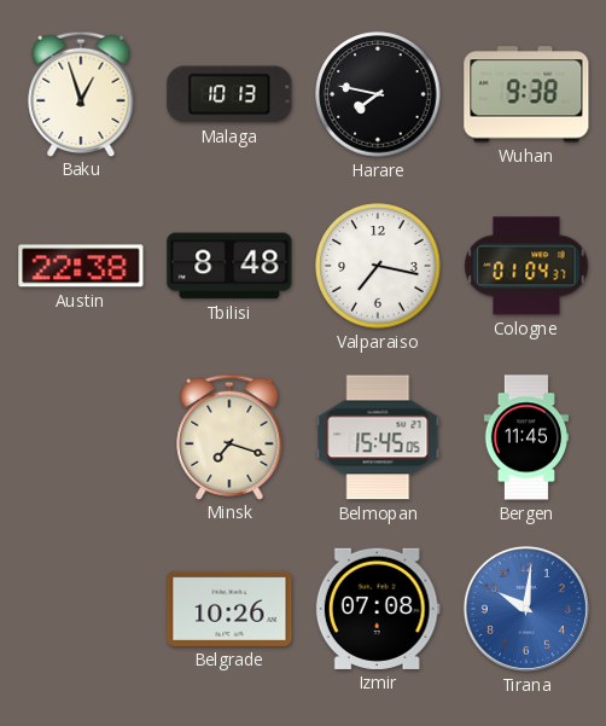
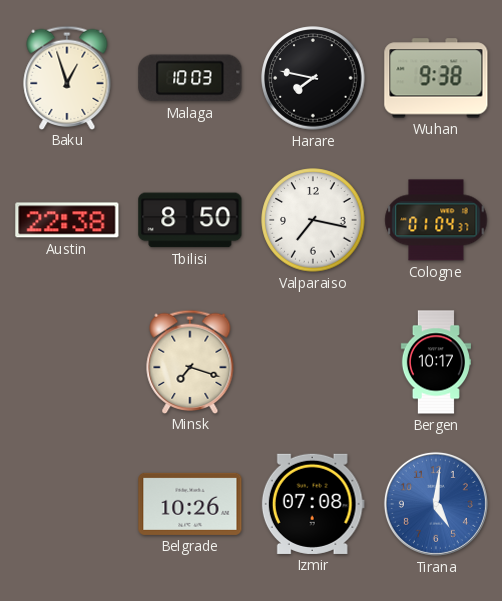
Malaga: 10:13 -> 10:03 (190, 78)
Tbilisi: 8:48 -> 8:50 (190, 220)
Belmopan: 15:45 -> none (378, 437)
Bergen: 11:45 -> 10:17 (435, 362)
Tirana: 10:01 -> 5:01 (436, 504)
